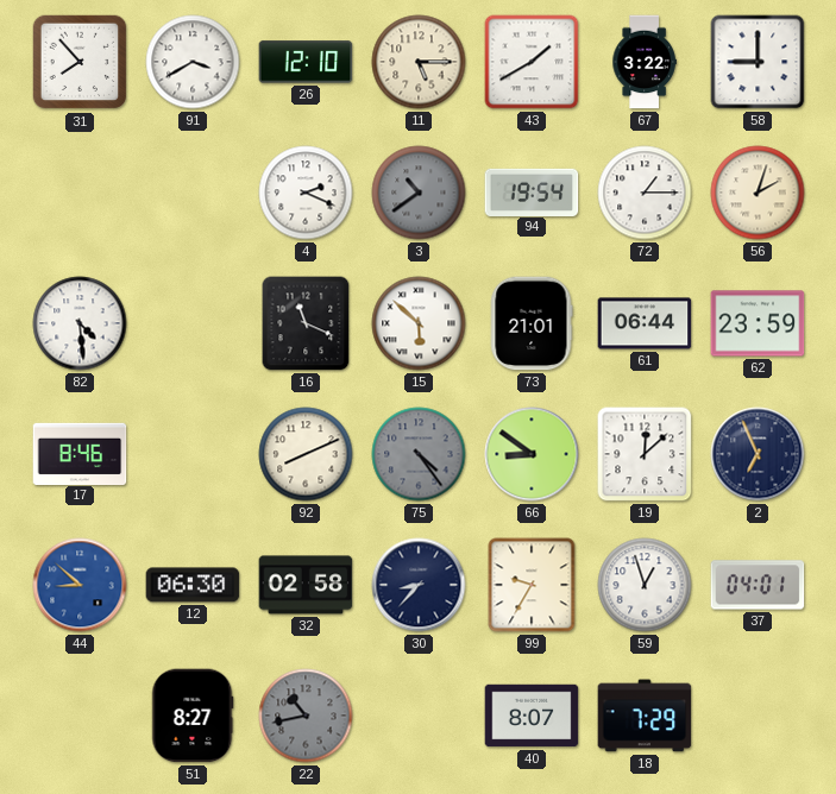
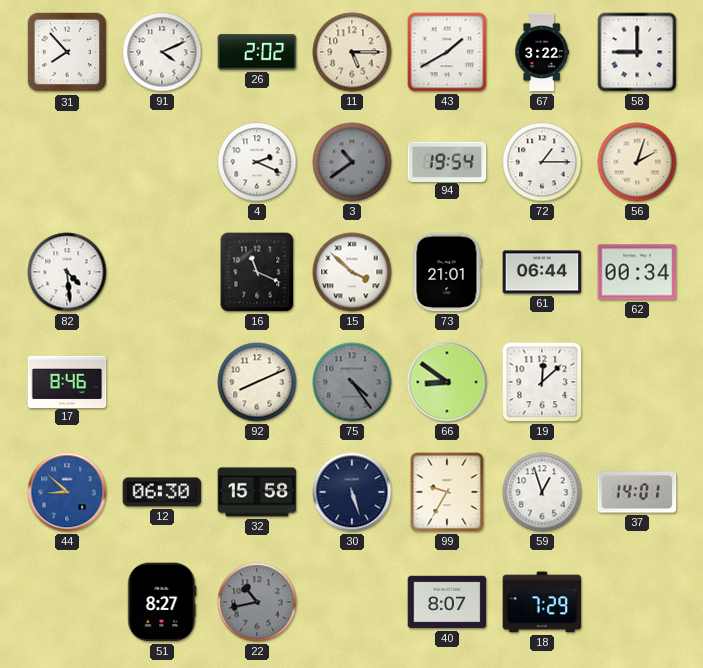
91: 3:40 -> 4:11 (162, 52)
26: 12:10 -> 2:02 (257, 52)
15: 5:52 -> 3:52 (352, 272)
62: 23:59 -> 00:34 (637, 272)
2: 6:56 -> none (758, 454)
32: 02:58 -> 15:58 (257, 492)
30: 8:37 -> 5:27 (352, 492)
37: 04:01 -> 14:01 (637, 492)
